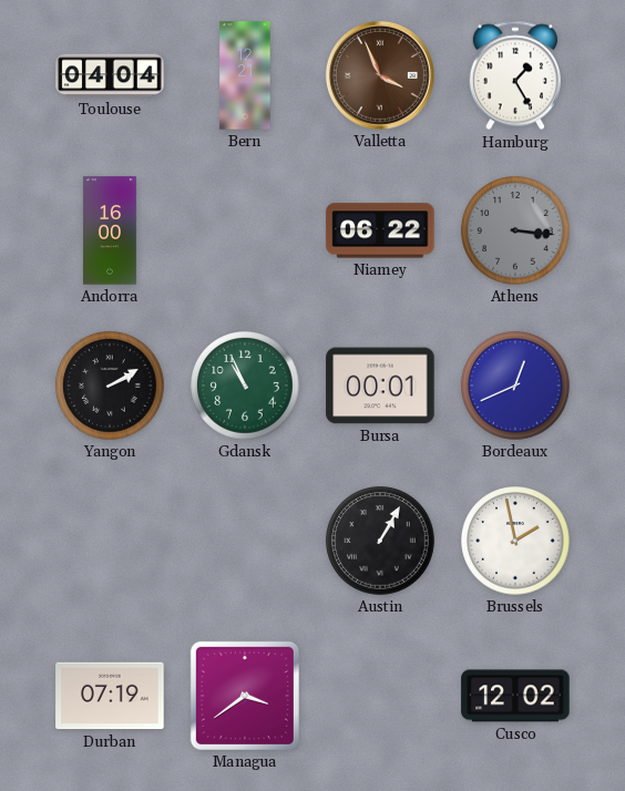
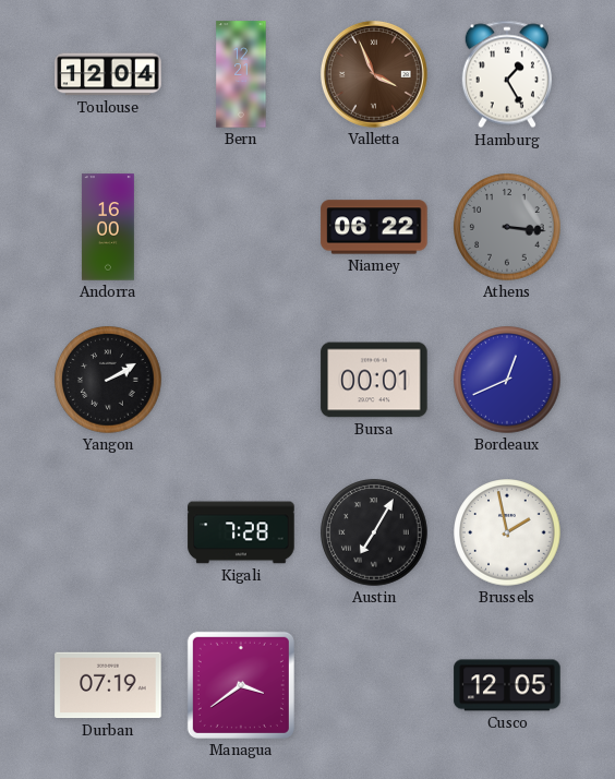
Toulouse: 04:04 -> 12:04 (108, 74)
Gdansk: 10:56 -> none (245, 386)
Kigali: none -> 7:28 (241, 532)
Austin: 1:05 -> 7:05 (374, 532)
Cusco: 12:02 -> 12:05 (507, 685)
